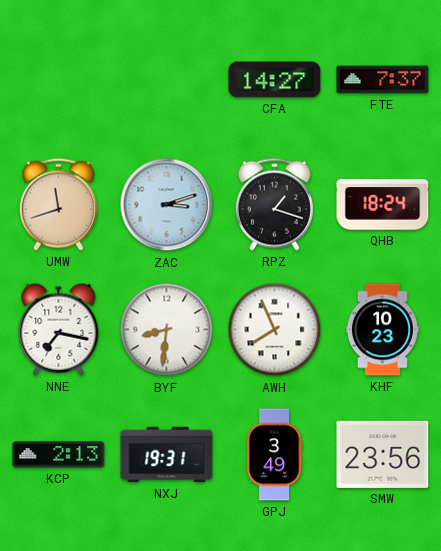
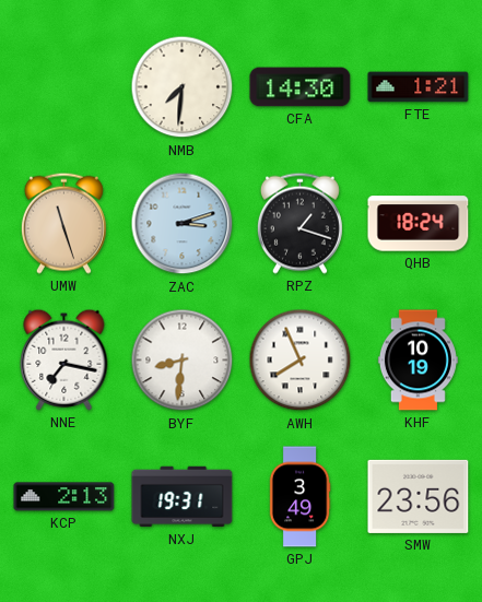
NMB: none -> 7:31 (183, 87)
CFA: 14:27 -> 14:30 (301, 87)
FTE: 7:37 -> 1:21 (419, 87)
UMW: 11:42 -> 11:27 (63, 223)
KHF: 10:23 -> 10:19 (418, 361)
